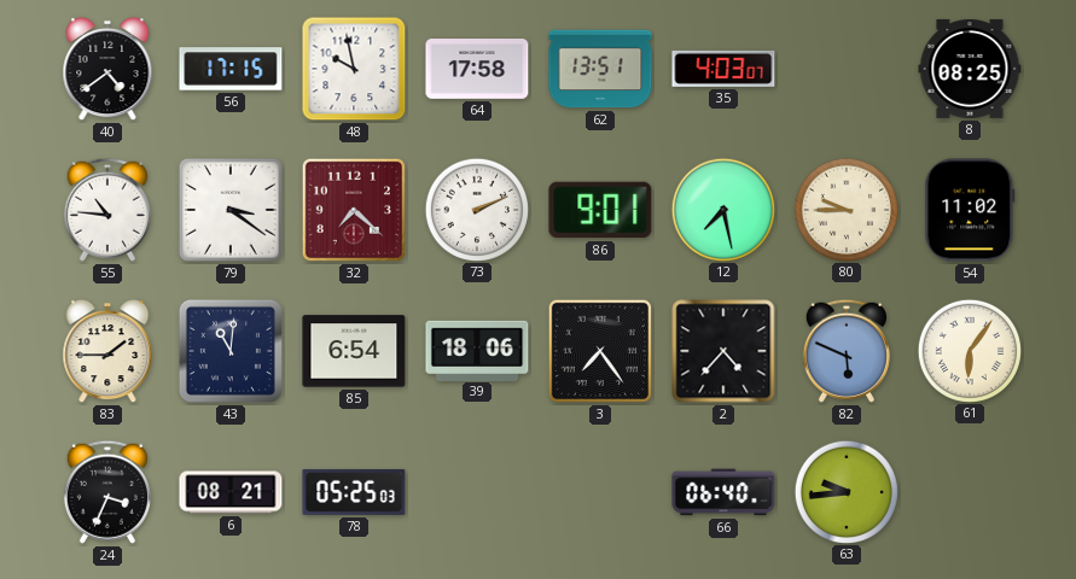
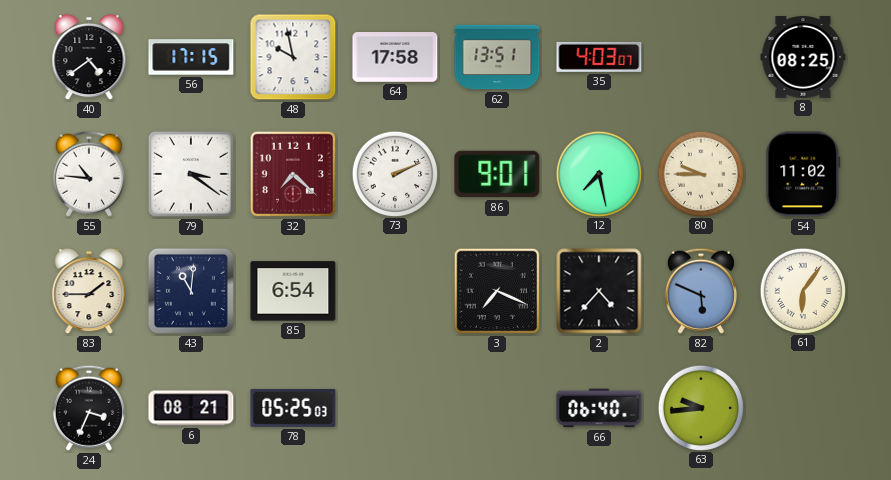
39: 18:06 -> none (477, 350)
3: 7:24 -> 7:19 (497, 291)
